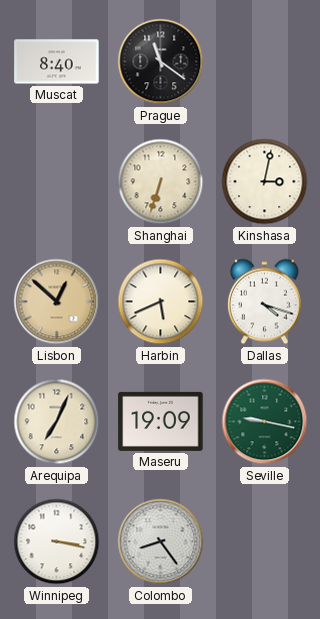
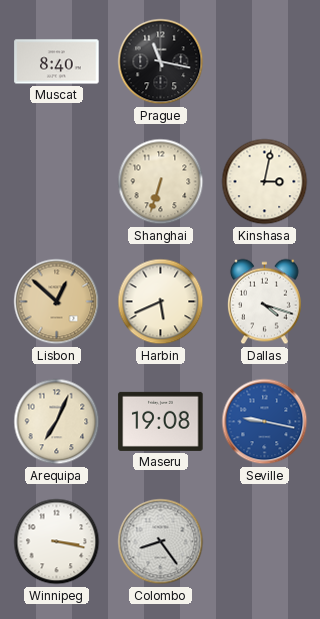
Prague: 11:21 -> 11:17 (161, 62)
Maseru: 19:09 -> 19:08 (161, 421)
Seville dial: green -> blue (265, 422)
